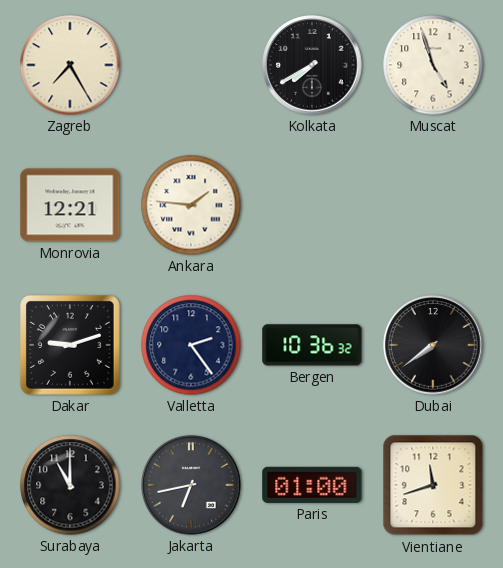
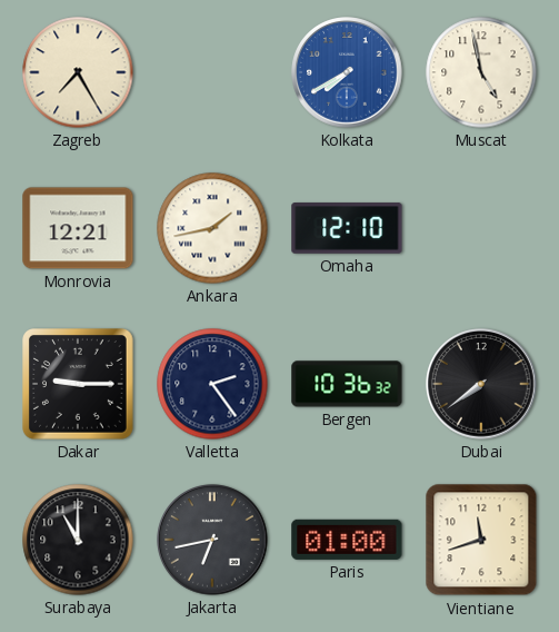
Kolkata dial: black -> blue (347, 72)
Muscat: 4:57 -> 4:58 (481, 72)
Ankara: 1:46 -> 1:43 (212, 228)
Omaha: none -> 12:10 (347, 228)
Dakar: 9:12 -> 9:15 (79, 385)
